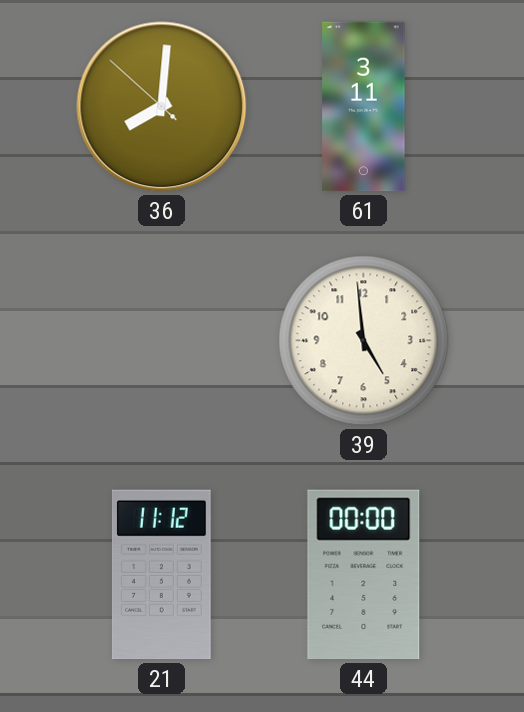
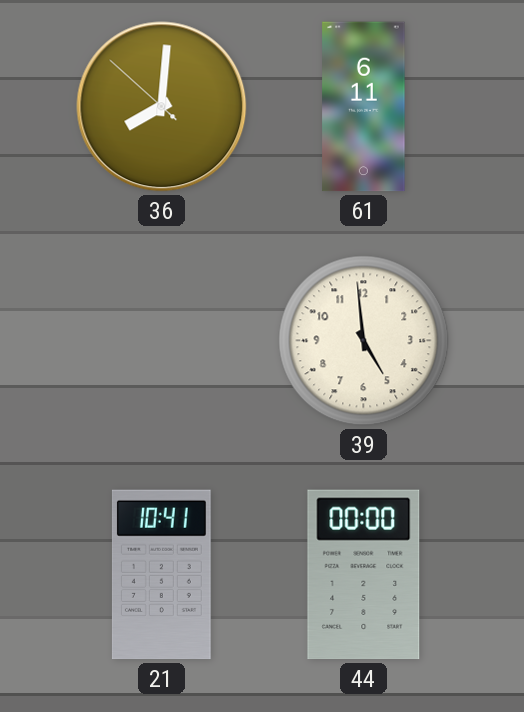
61: 3:11 -> 6:11 (364, 107)
21: 11:12 -> 10:41 (161, 575)
